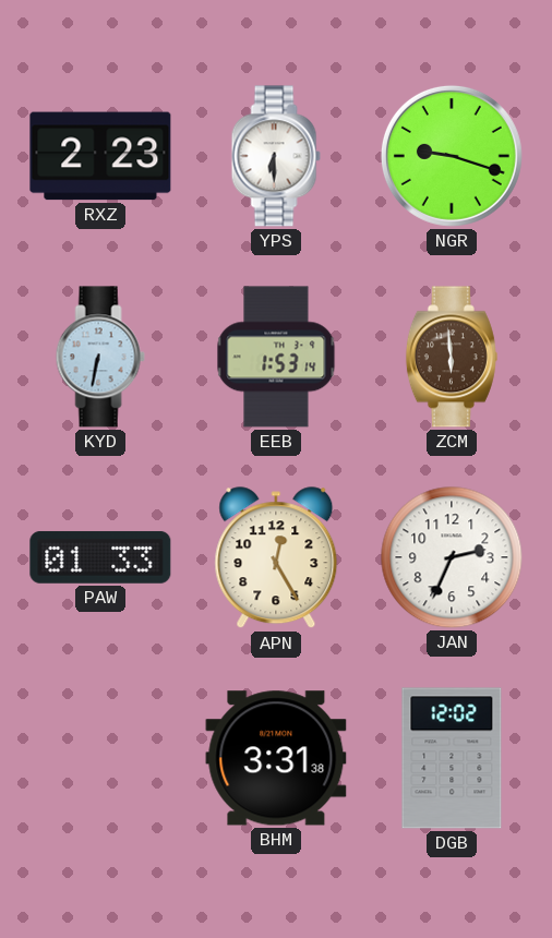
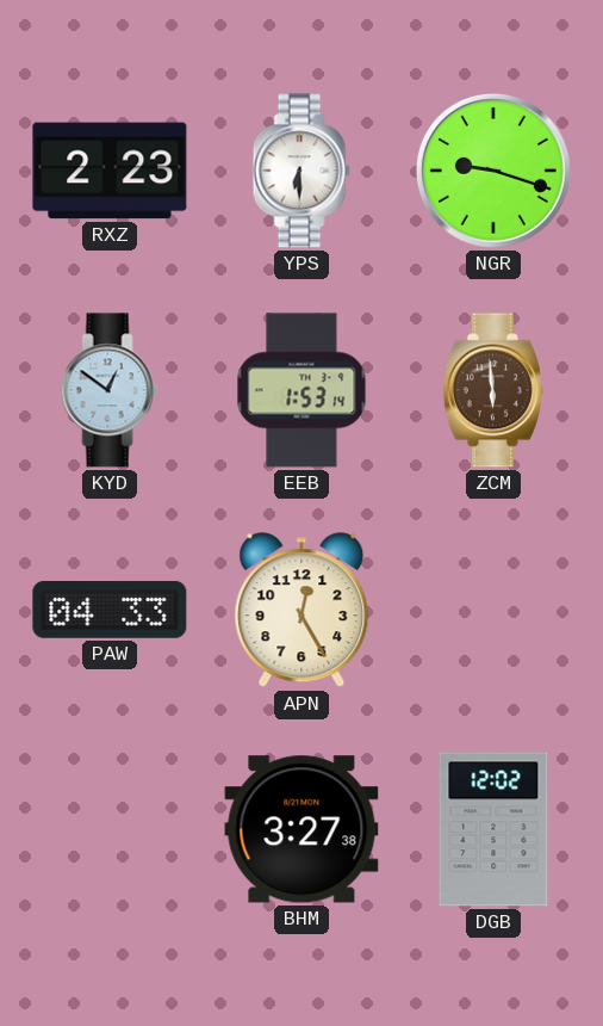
KYD: 6:32 -> 12:51 (110, 390)
PAW: 01:33 -> 04:33 (110, 610)
JAN: 2:34 -> none (452, 557)
BHM: 3:31 -> 3:27 (301, 829)
